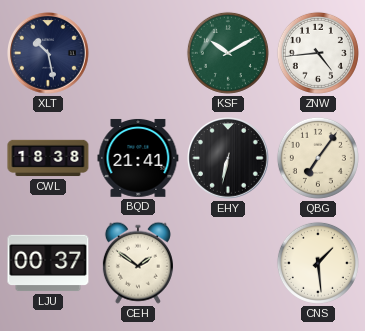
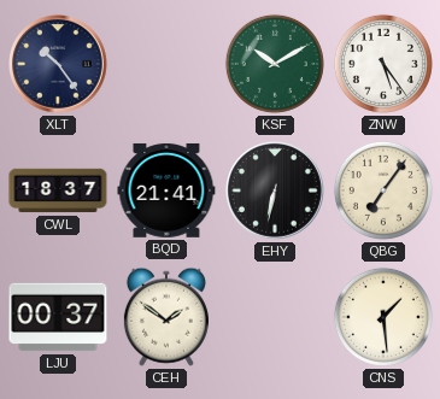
XLT: 10:28 -> 10:24 (59, 65)
ZNW: 4:44 -> 5:24 (383, 64)
CWL: 18:38 -> 18:37 (58, 190)
